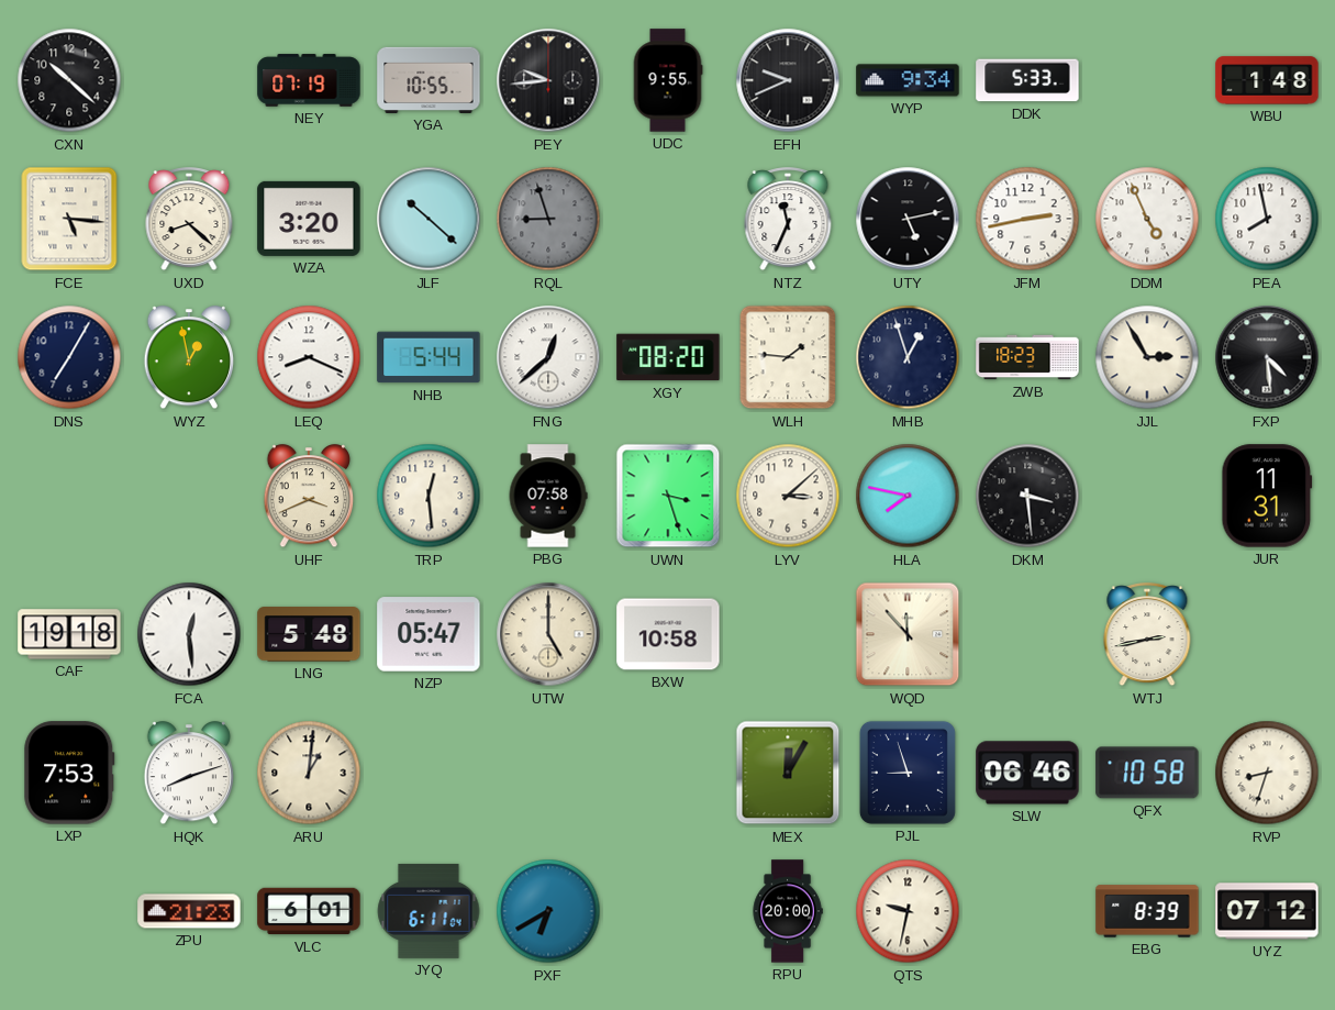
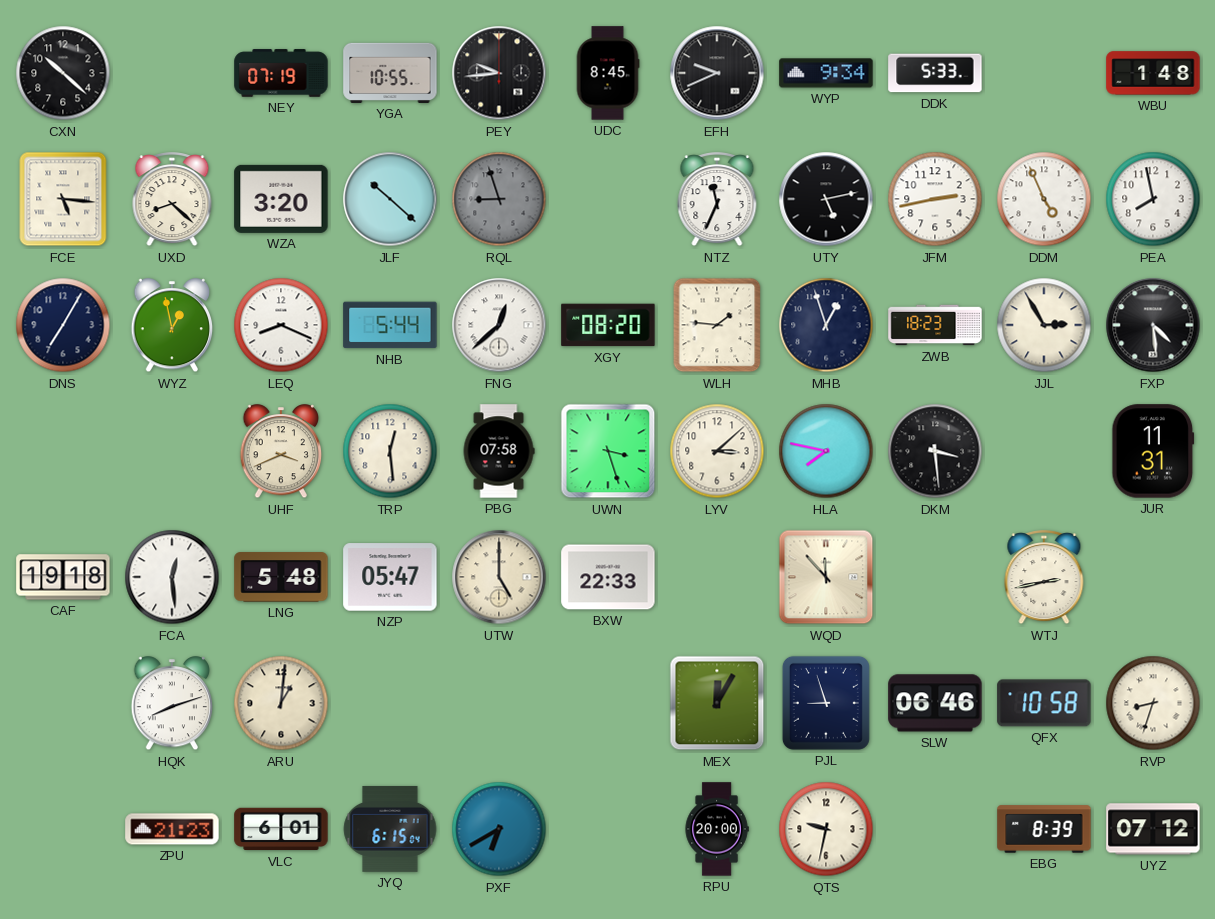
UDC: 9:55 -> 8:45 (608, 73)
BXW: 10:58 -> 22:33 (608, 577)
LXP: 7:53 -> none (69, 773)
JYQ: 6:11 -> 6:15 (390, 829)
